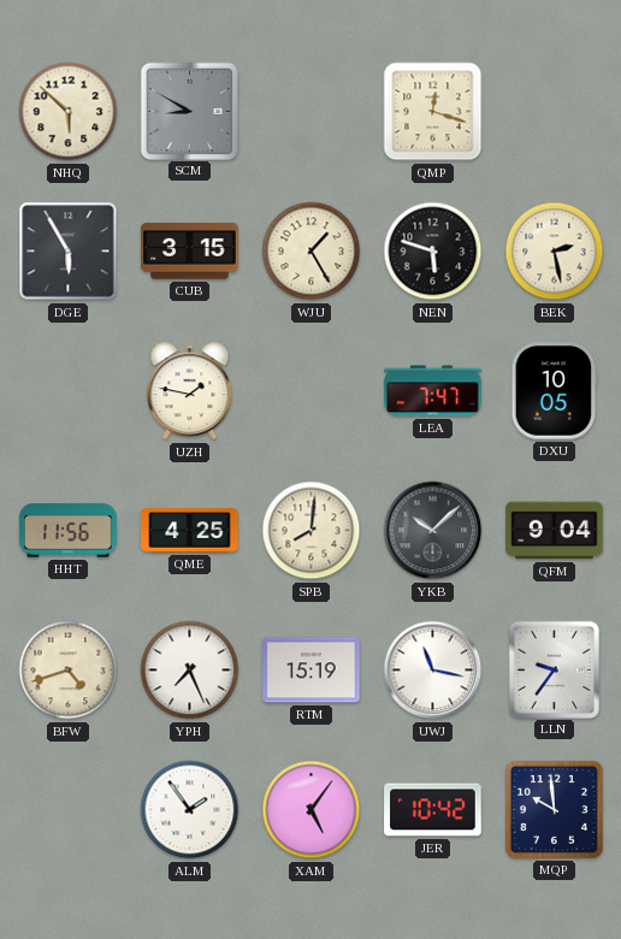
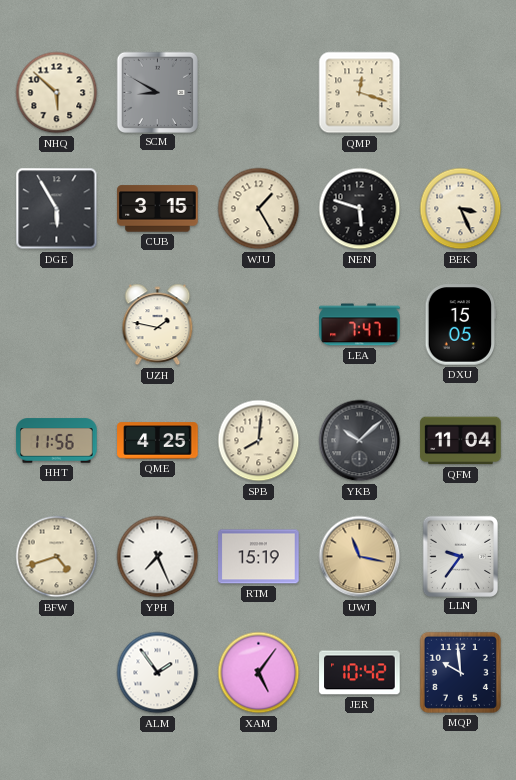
BEK: 2:28 -> 3:26 (461, 209)
DXU: 10:05 -> 15:05 (461, 325)
QFM: 9:04 -> 11:04 (461, 441)
UWJ dial: white -> champagne (360, 557)
